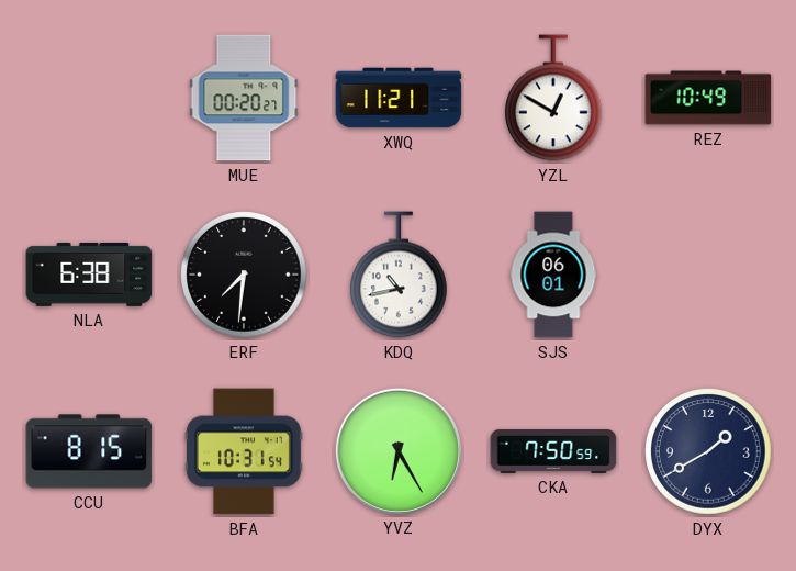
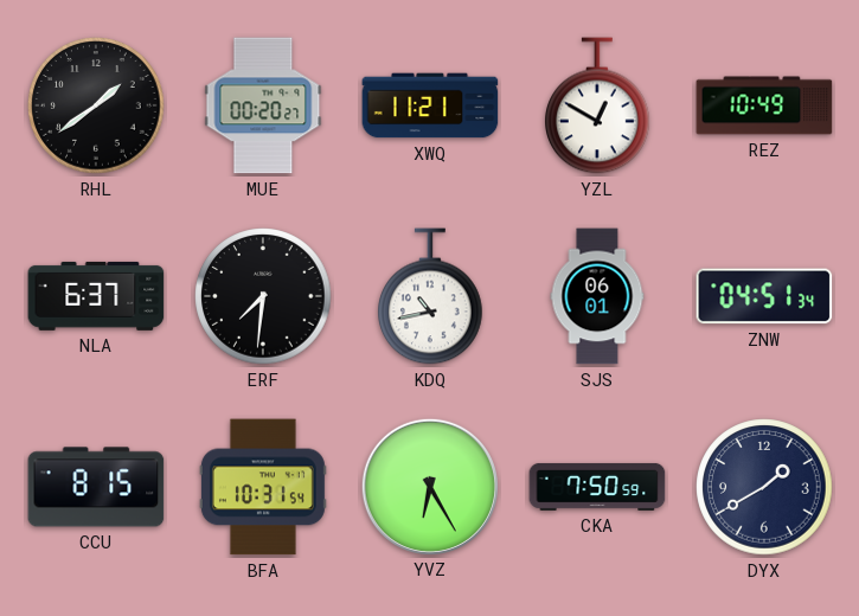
RHL: none -> 1:39 (96, 105)
NLA: 6:38 -> 6:37 (96, 296)
ZNW: none -> 04:51 (764, 296)
